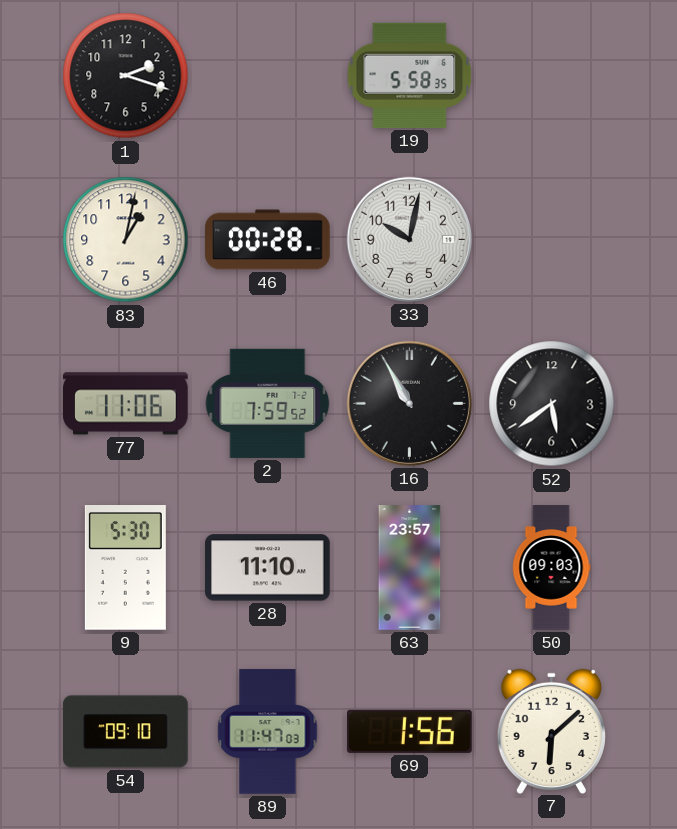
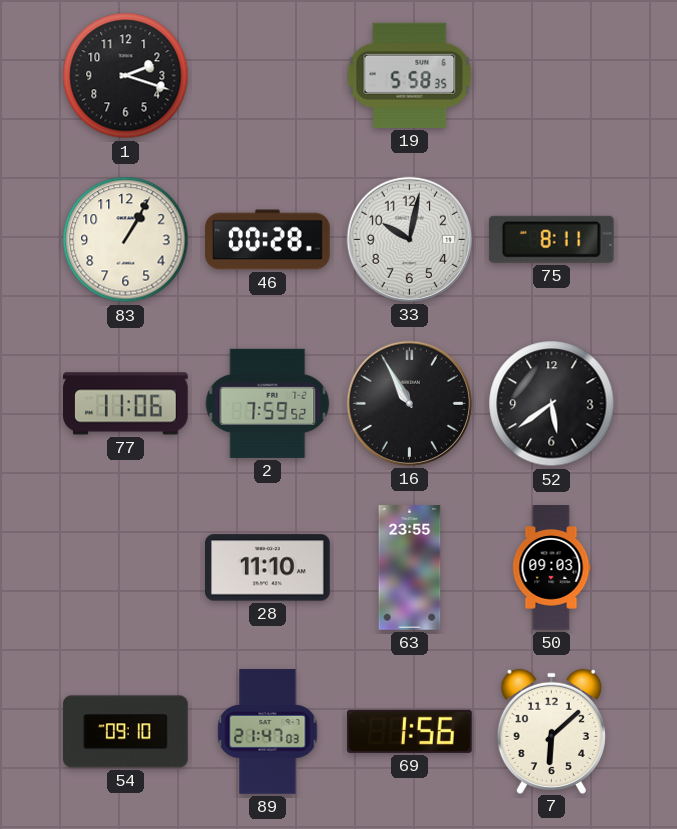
83: 1:02 -> 1:05 (126, 240)
75: none -> 8:11 (551, 239)
9: 5:30 -> none (125, 568)
63: 23:57 -> 23:55 (410, 568)
89: 11:47 -> 21:47 (268, 732)
